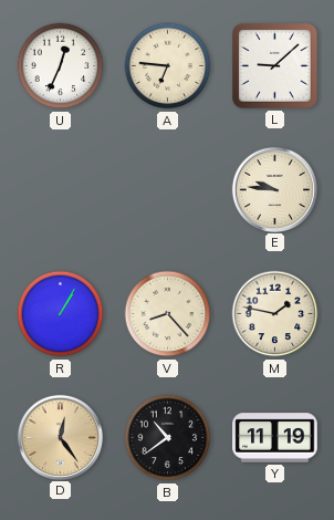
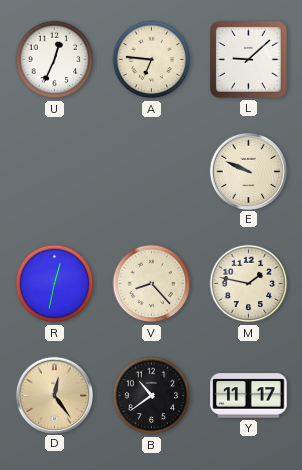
E: 9:46 -> 9:49 (248, 171)
R: 1:05 -> 12:32 (55, 284)
Y: 11:19 -> 11:17 (249, 396)
